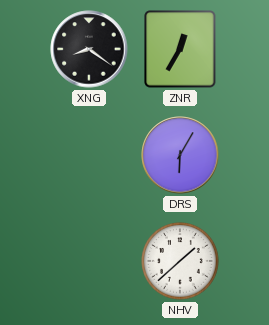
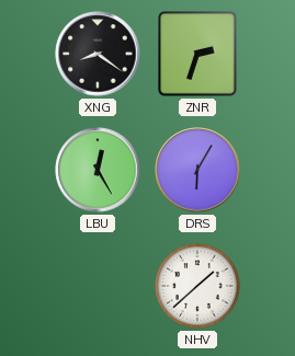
ZNR: 12:35 -> 2:33 (197, 54)
LBU: none -> 12:25 (98, 170)
